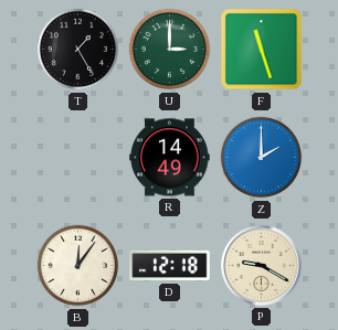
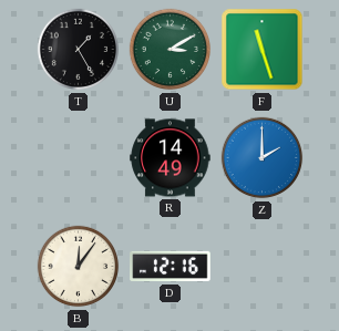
U: 3:00 -> 3:10 (171, 50)
D: 12:18 -> 12:16 (171, 267)
P: 9:20 -> none (262, 266)
